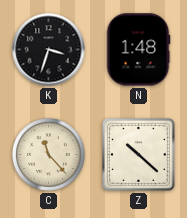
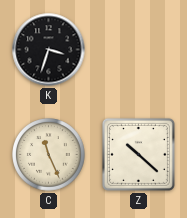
N: 1:48 -> none (138, 50)
C: 11:23 -> 11:26 (49, 155)
